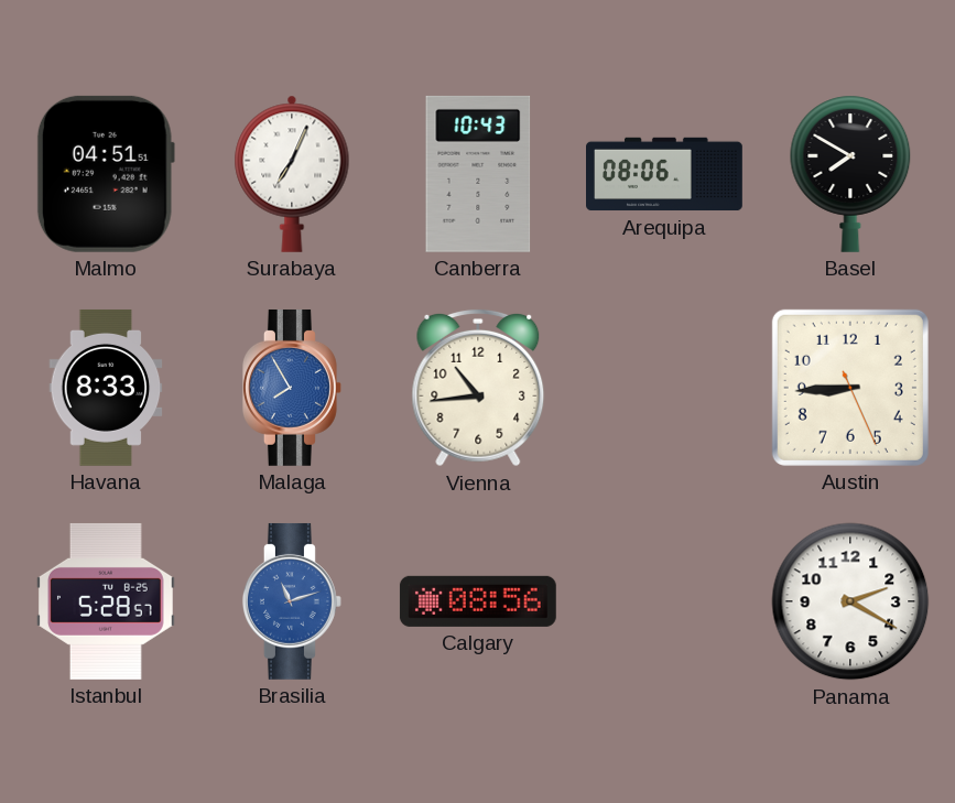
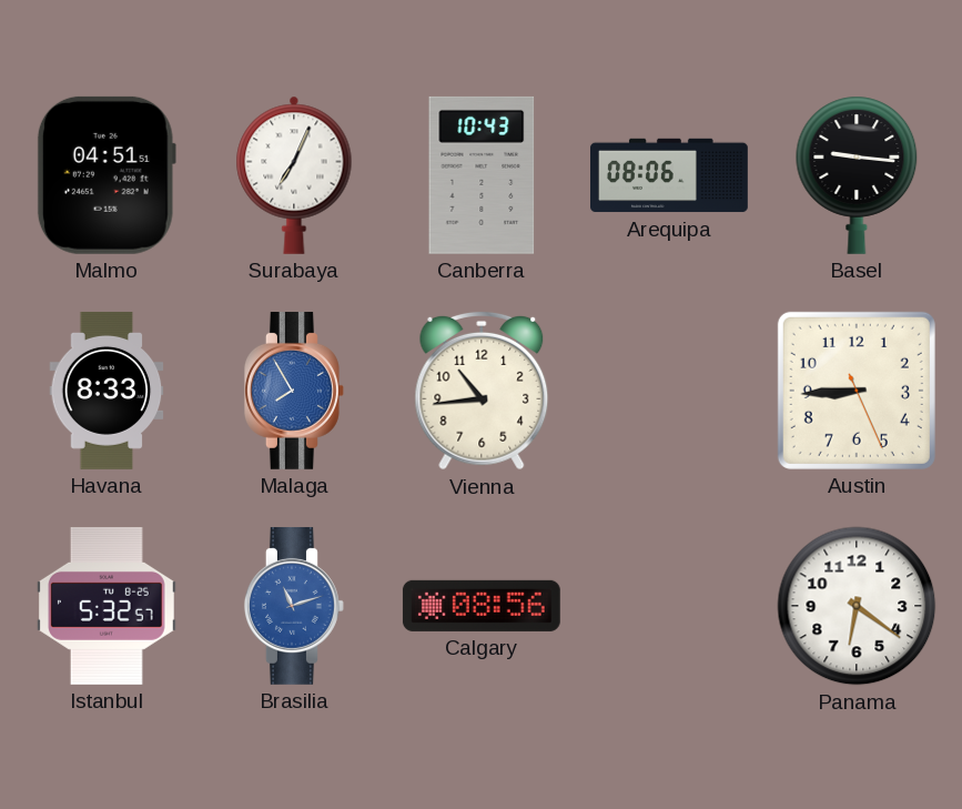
Basel: 7:50 -> 9:16 (857, 175)
Istanbul: 5:28 -> 5:32 (107, 606)
Panama: 2:20 -> 6:21 (857, 606)
